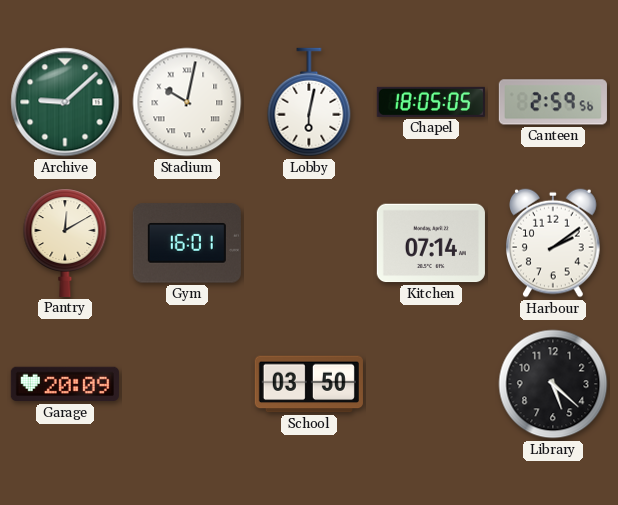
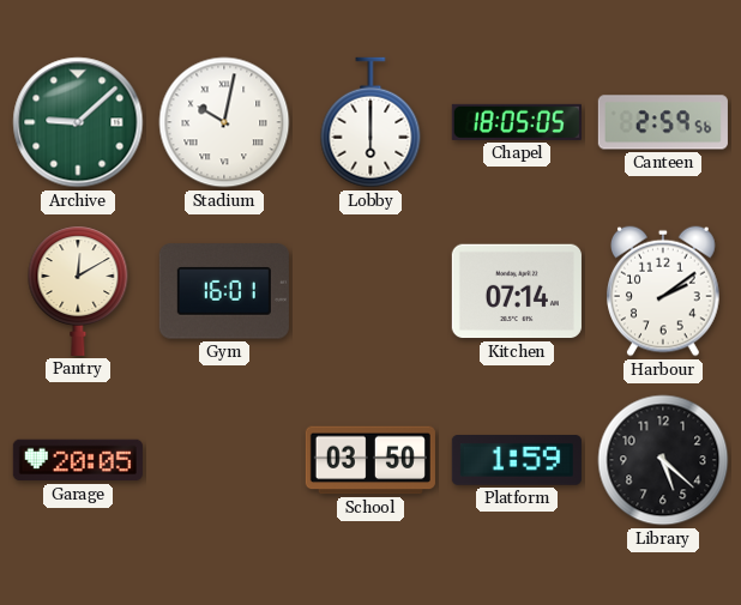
Lobby: 6:02 -> 6:00 (370, 122)
Garage: 20:09 -> 20:05 (78, 460)
Platform: none -> 1:59 (517, 461)
